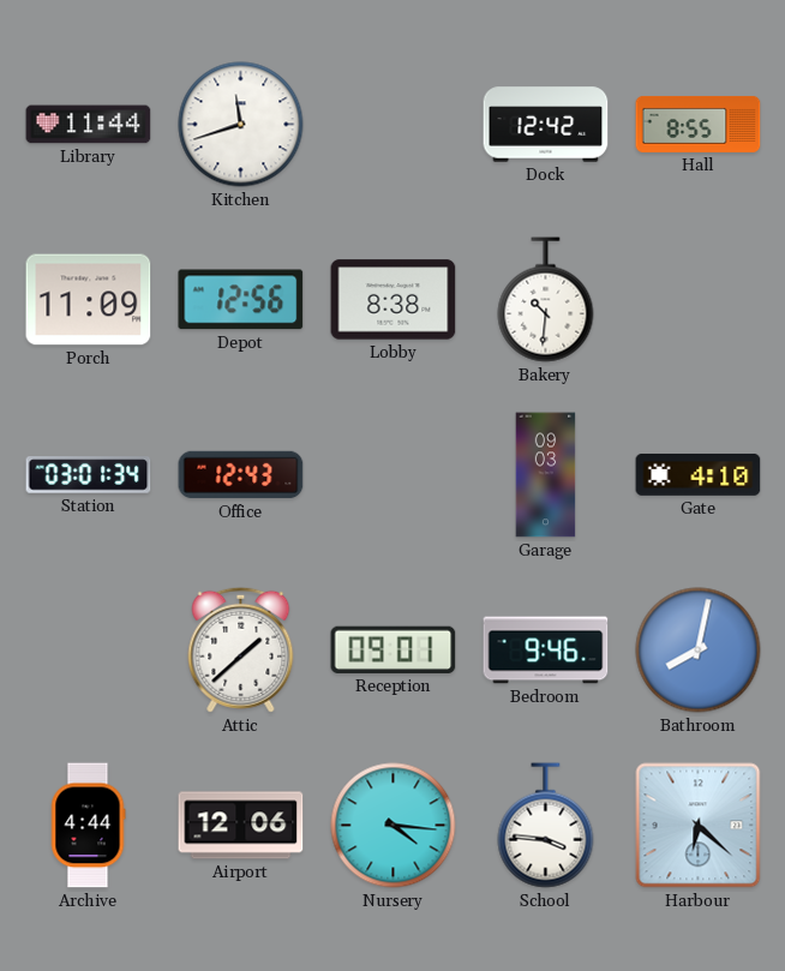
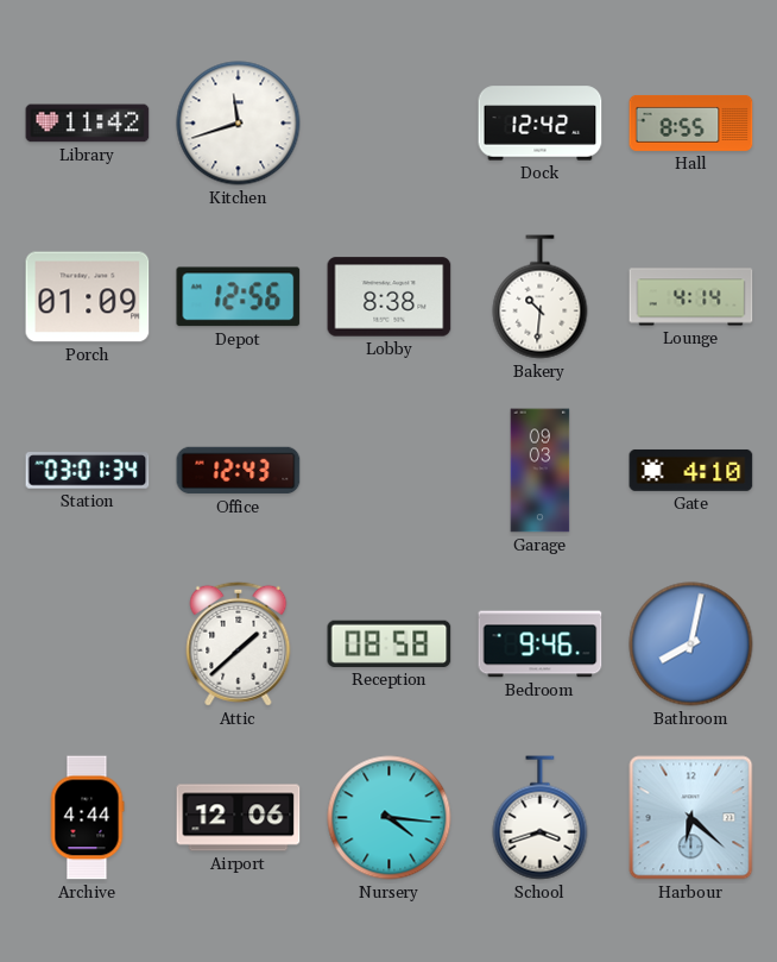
Library: 11:44 -> 11:42 (88, 124)
Porch: 11:09 -> 01:09 (88, 297)
Lounge: none -> 4:14 (691, 297)
Reception: 09:01 -> 08:58 (390, 643)
School: 3:46 -> 3:42 (541, 818)
